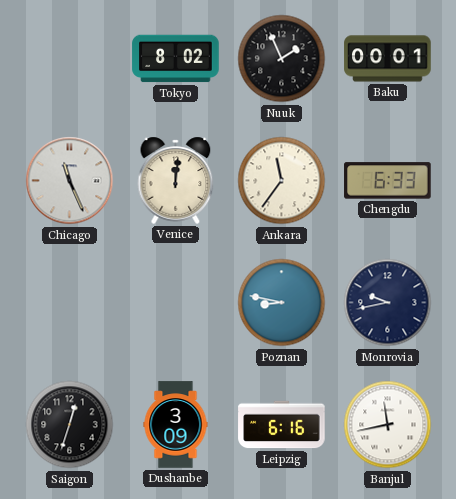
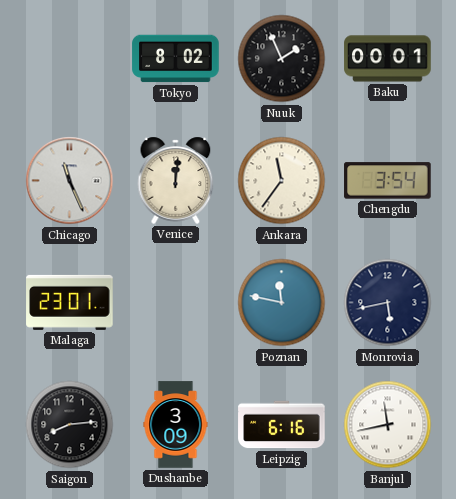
Chengdu: 6:33 -> 3:54 (388, 181)
Malaga: none -> 23:01 (70, 302)
Poznan: 8:47 -> 11:47 (282, 303)
Monrovia: 9:43 -> 5:43 (388, 303)
Saigon: 12:33 -> 8:14 (70, 425)
